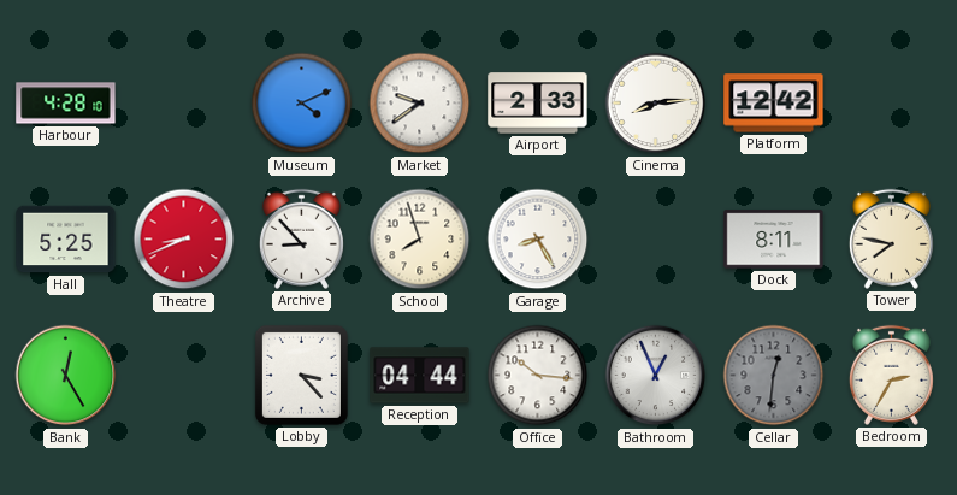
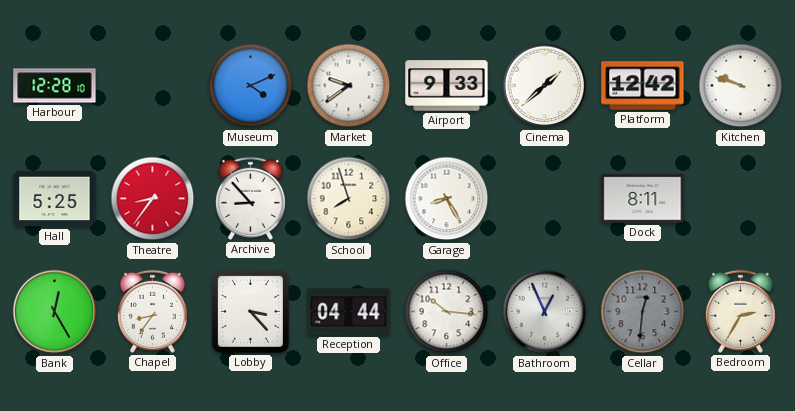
Harbour: 4:28 -> 12:28 (55, 86)
Airport: 2:33 -> 9:33 (447, 86)
Cinema: 8:14 -> 1:38 (545, 86)
Kitchen: none -> 9:48 (741, 86)
Theatre: 8:41 -> 8:36 (153, 199)
Tower: 7:47 -> none (891, 238)
Chapel: none -> 8:36 (152, 311)
